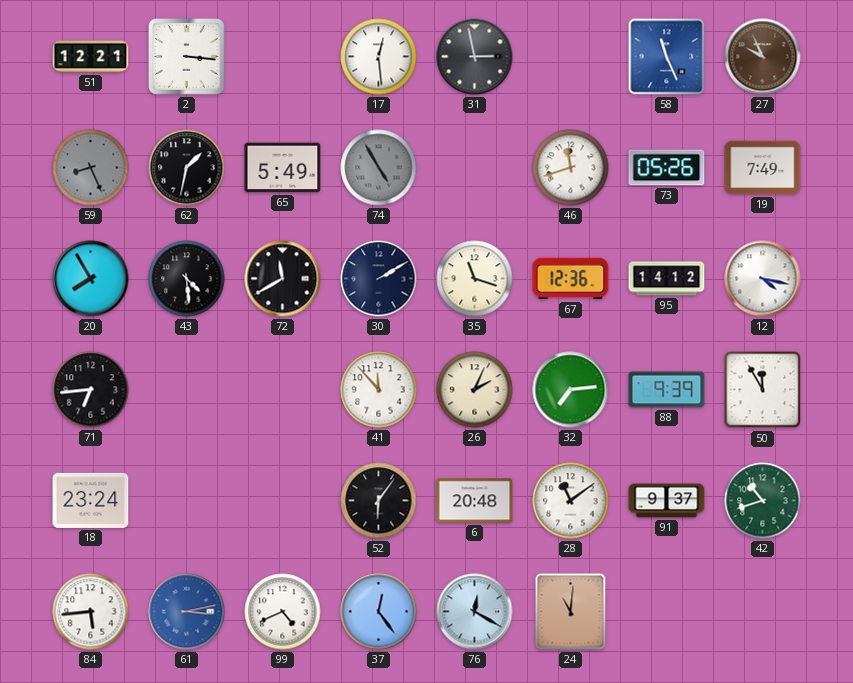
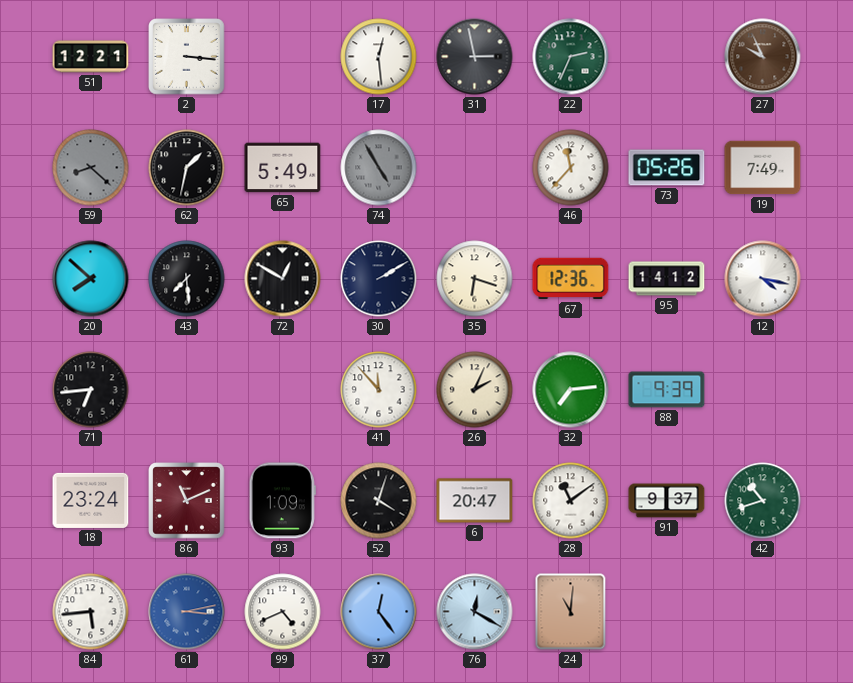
22: none -> 2:34 (571, 57)
58: 11:26 -> none (667, 57)
59: 8:26 -> 8:22 (91, 168)
46: 11:42 -> 11:37 (571, 168)
20: 7:55 -> 7:52 (91, 279)
43: 4:29 -> 7:29 (187, 279)
72: 11:40 -> 12:50 (283, 279)
35: 11:18 -> 6:18 (475, 279)
50: 11:55 -> none (763, 390)
86: none -> 11:11 (187, 501)
93: none -> 1:09 (282, 501)
52: 6:06 -> 4:03 (379, 501)
6: 20:48 -> 20:47 (475, 501)
